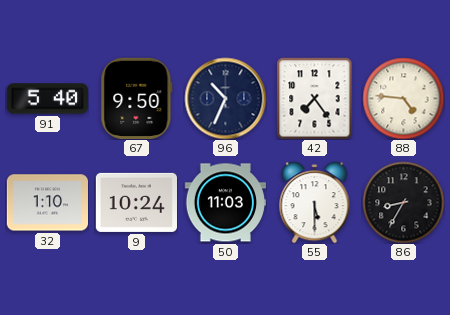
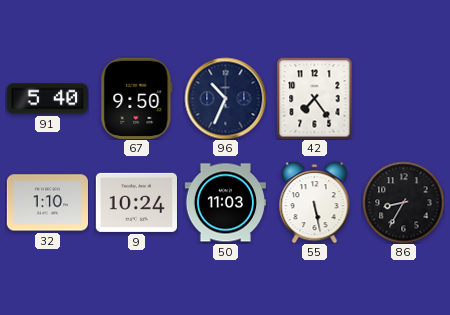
88: 4:46 -> none (403, 98)
55: 5:30 -> 5:28 (315, 202)
